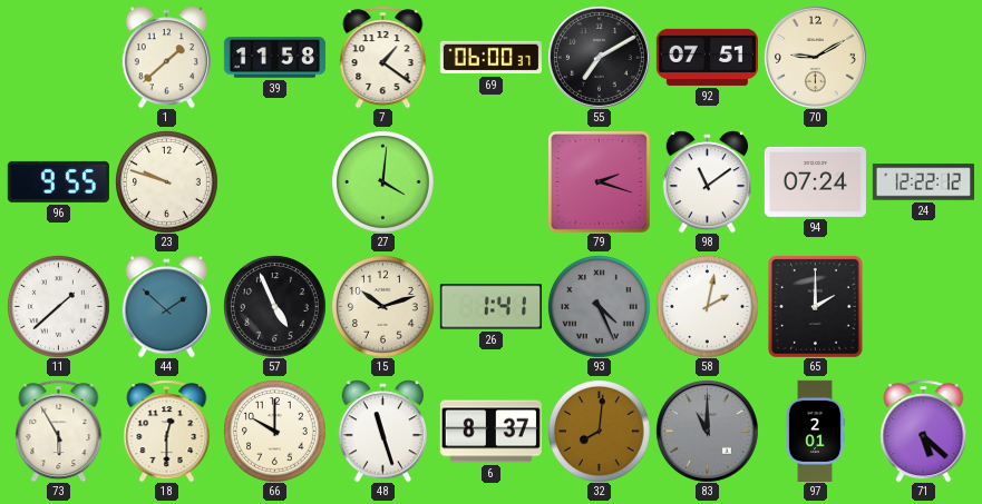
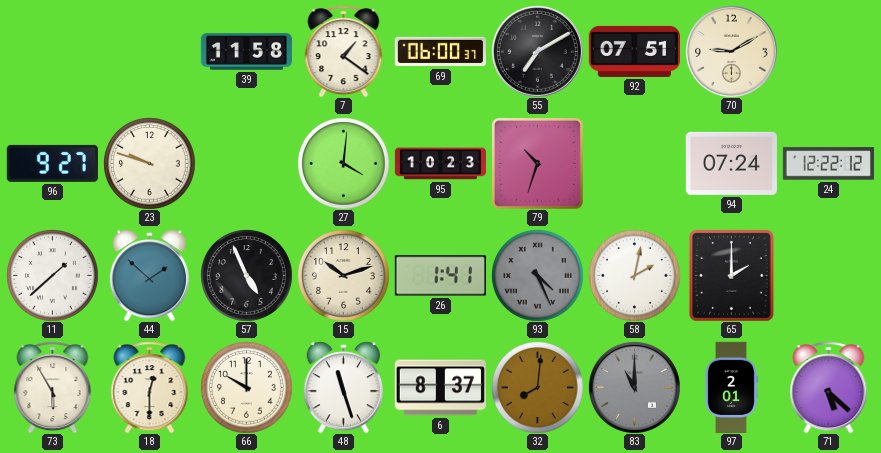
1: 1:38 -> none (166, 57)
96: 9:55 -> 9:27 (52, 163)
95: none -> 10:23 (440, 164)
79: 2:18 -> 10:33 (537, 163)
98: 11:09 -> none (707, 181)
